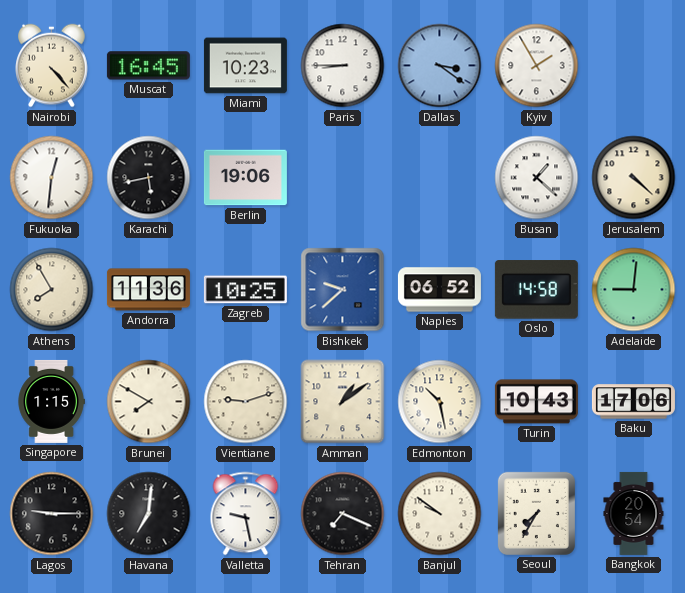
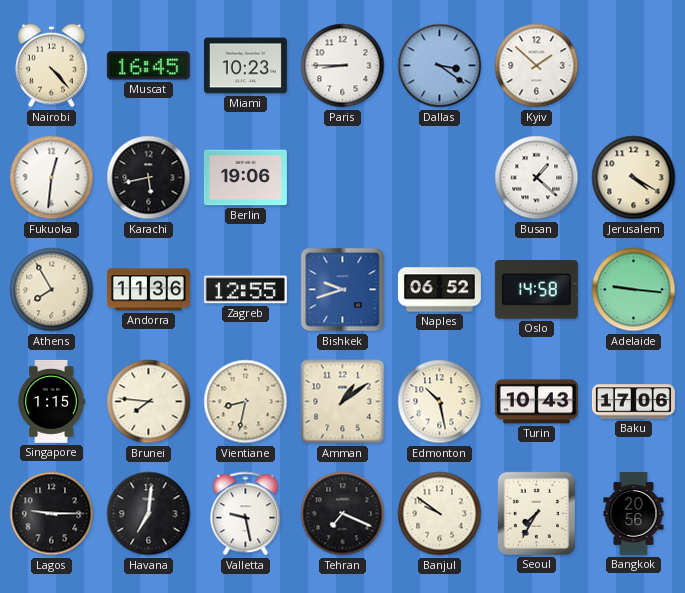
Kyiv: 1:55 -> 1:52 (537, 66)
Jerusalem: 4:22 -> 4:20 (634, 178)
Zagreb: 10:25 -> 12:55 (245, 290)
Bishkek: 9:38 -> 9:42 (343, 290)
Adelaide: 9:01 -> 9:16 (634, 290)
Brunei: 7:50 -> 7:46 (149, 402)
Vientiane: 9:12 -> 8:32 (246, 402)
Bangkok: 20:54 -> 20:56 (634, 513)
